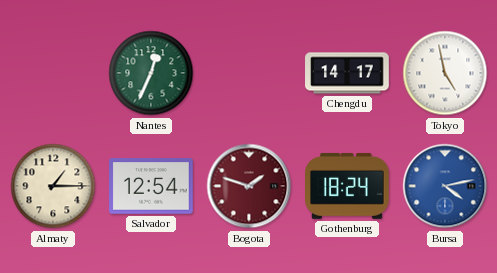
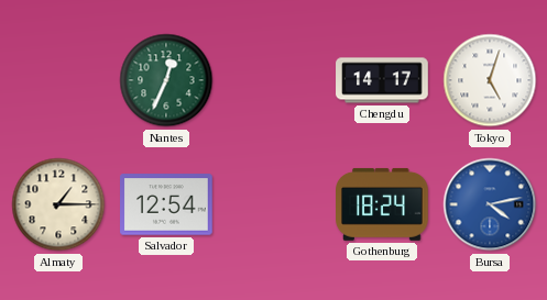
Tokyo: 4:58 -> 5:03 (490, 80)
Bogota: 1:48 -> none (249, 186)
